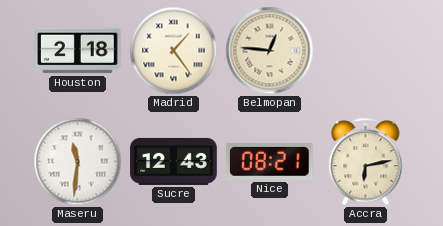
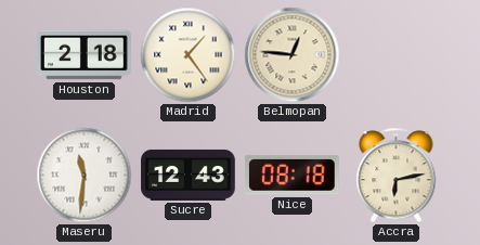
Nice: 08:21 -> 08:18 (293, 176)
